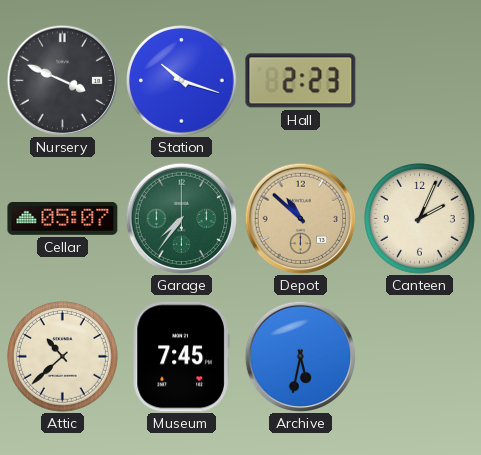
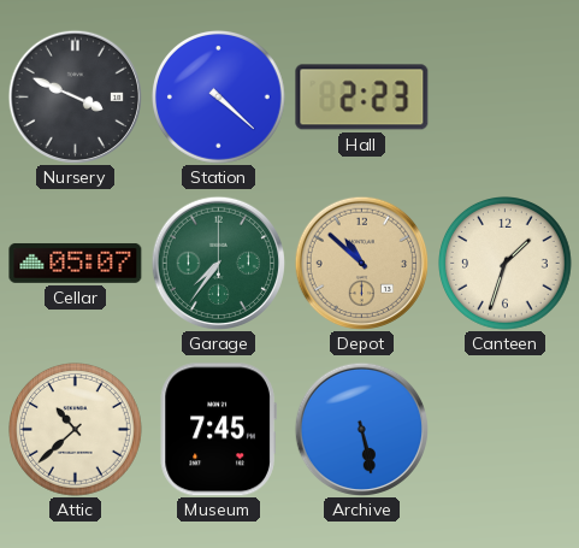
Station: 10:18 -> 4:22 (219, 98)
Canteen: 2:04 -> 1:33 (506, 264)
Archive: 5:32 -> 5:28 (361, 429)
